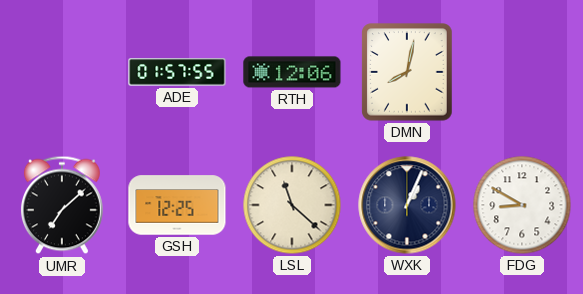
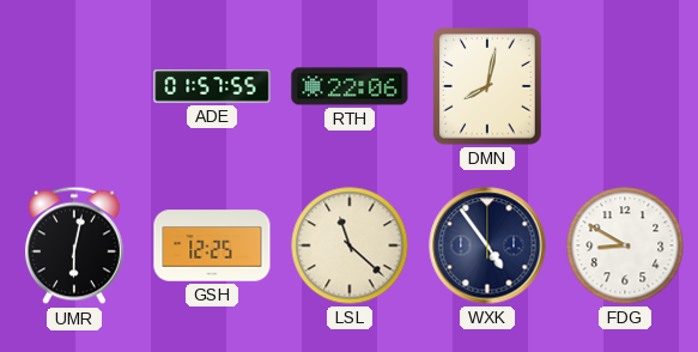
RTH: 12:06 -> 22:06 (350, 86)
UMR: 7:08 -> 6:02 (74, 245)
WXK: 1:04 -> 4:54 (487, 245)
